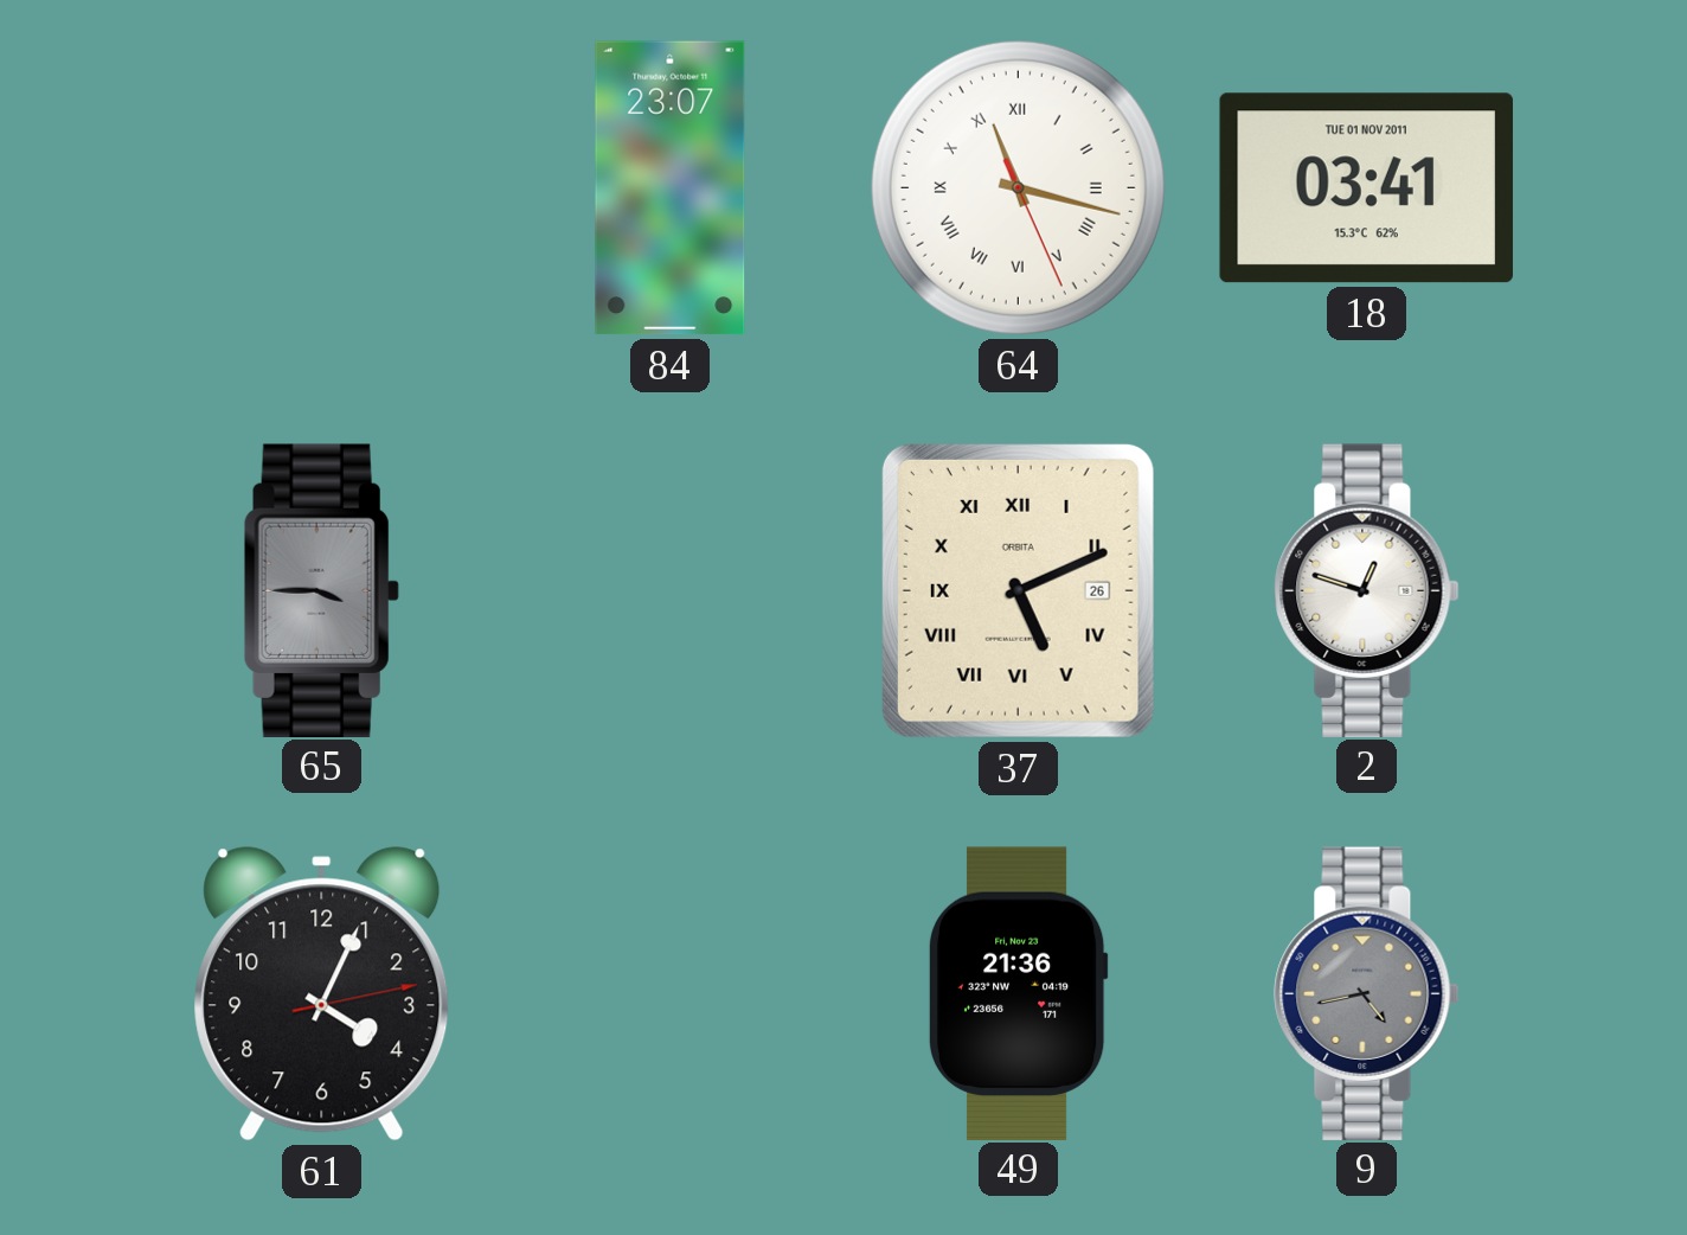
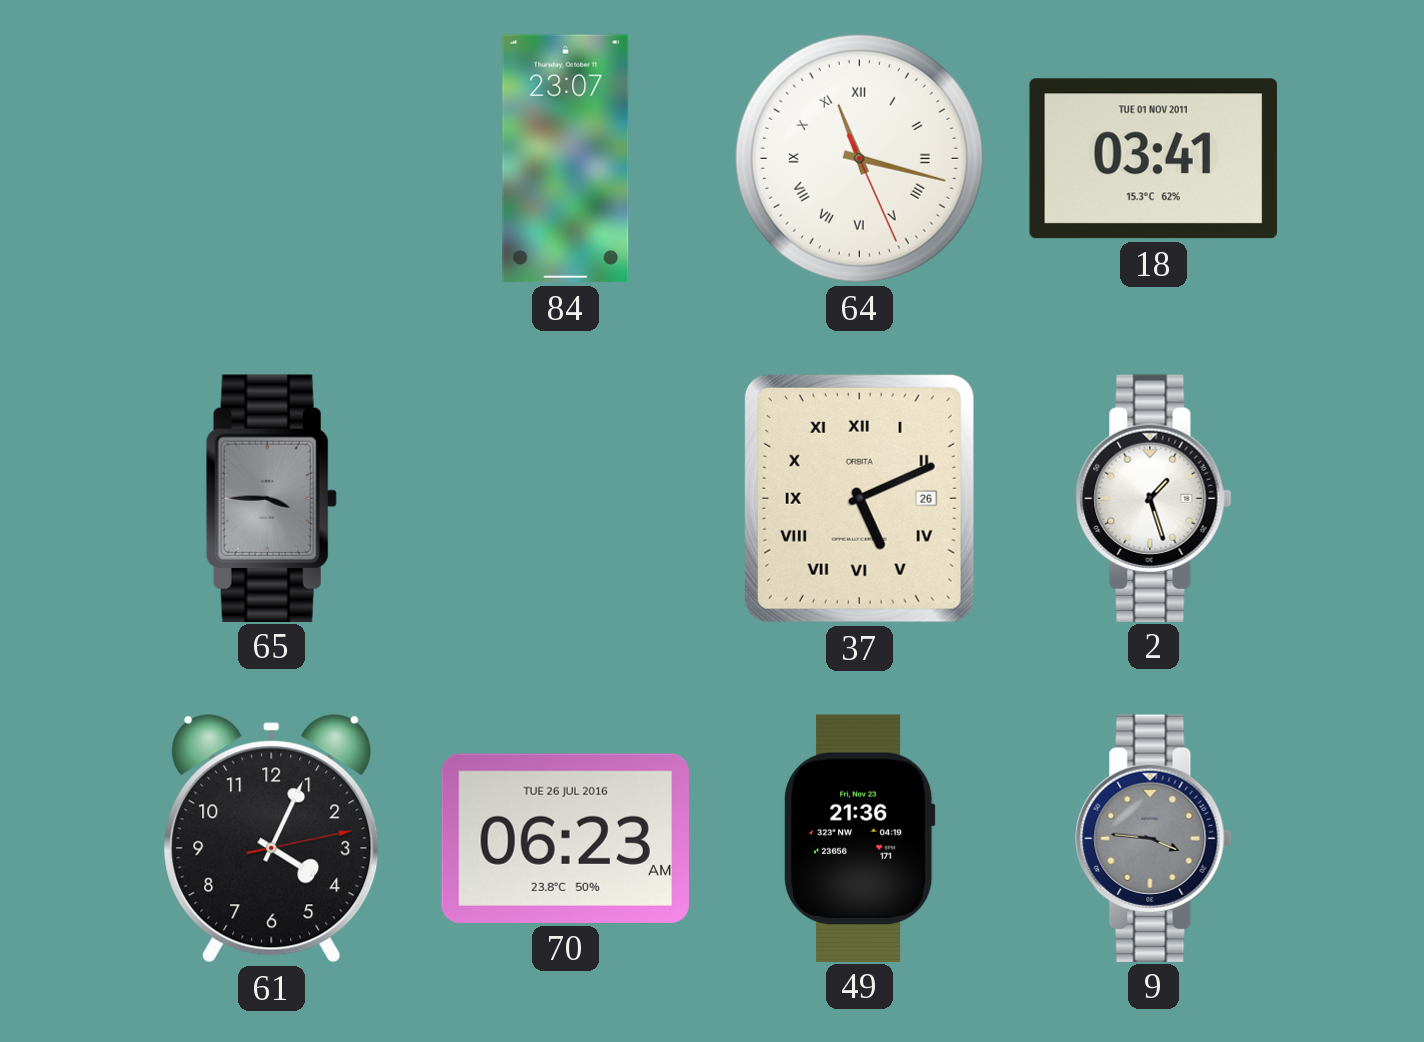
2: 12:48 -> 1:27 (1154, 498)
70: none -> 06:23 (565, 838)
9: 4:43 -> 3:46 (1154, 838)
